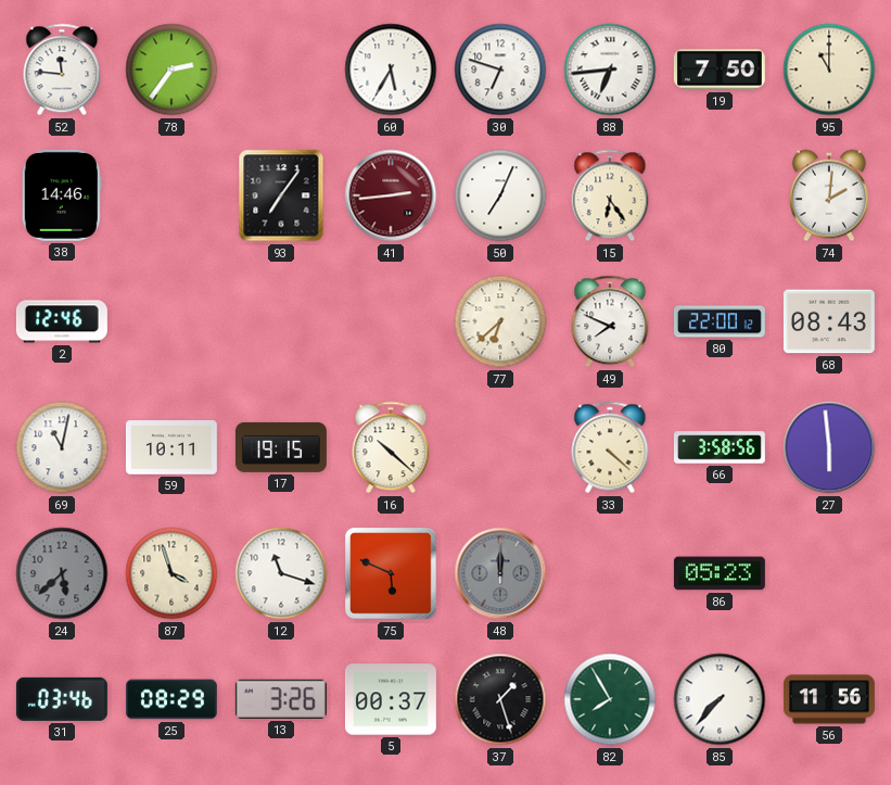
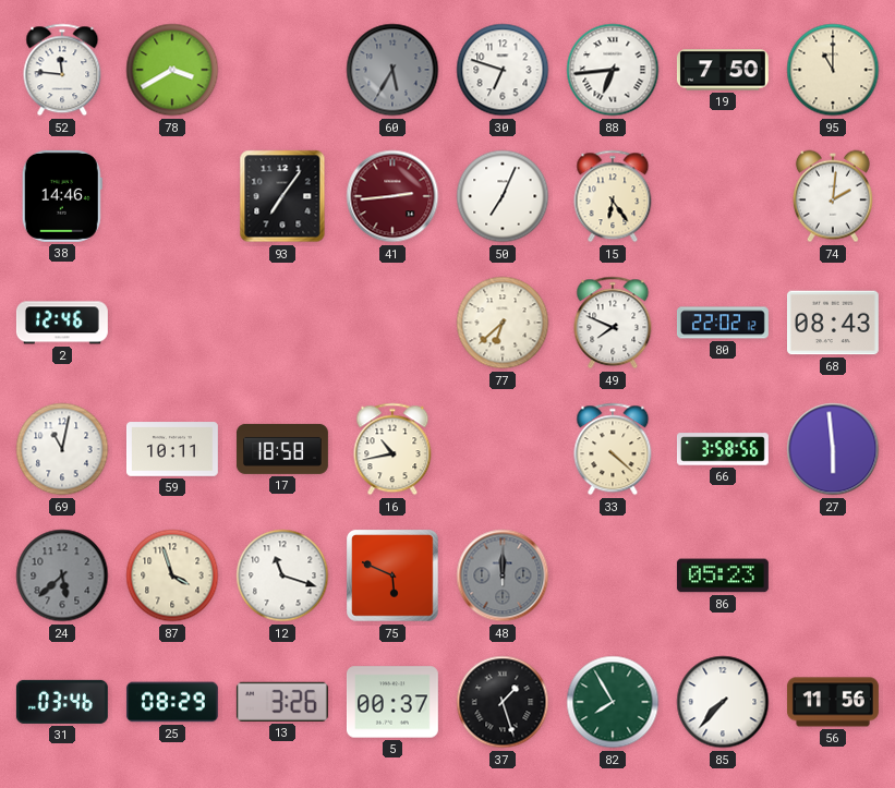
78: 2:36 -> 3:40 (172, 70)
60 dial: white -> grey (392, 70)
80: 22:00 -> 22:02 (723, 323)
17: 19:15 -> 18:58 (282, 449)
16: 10:22 -> 10:43 (392, 449)
